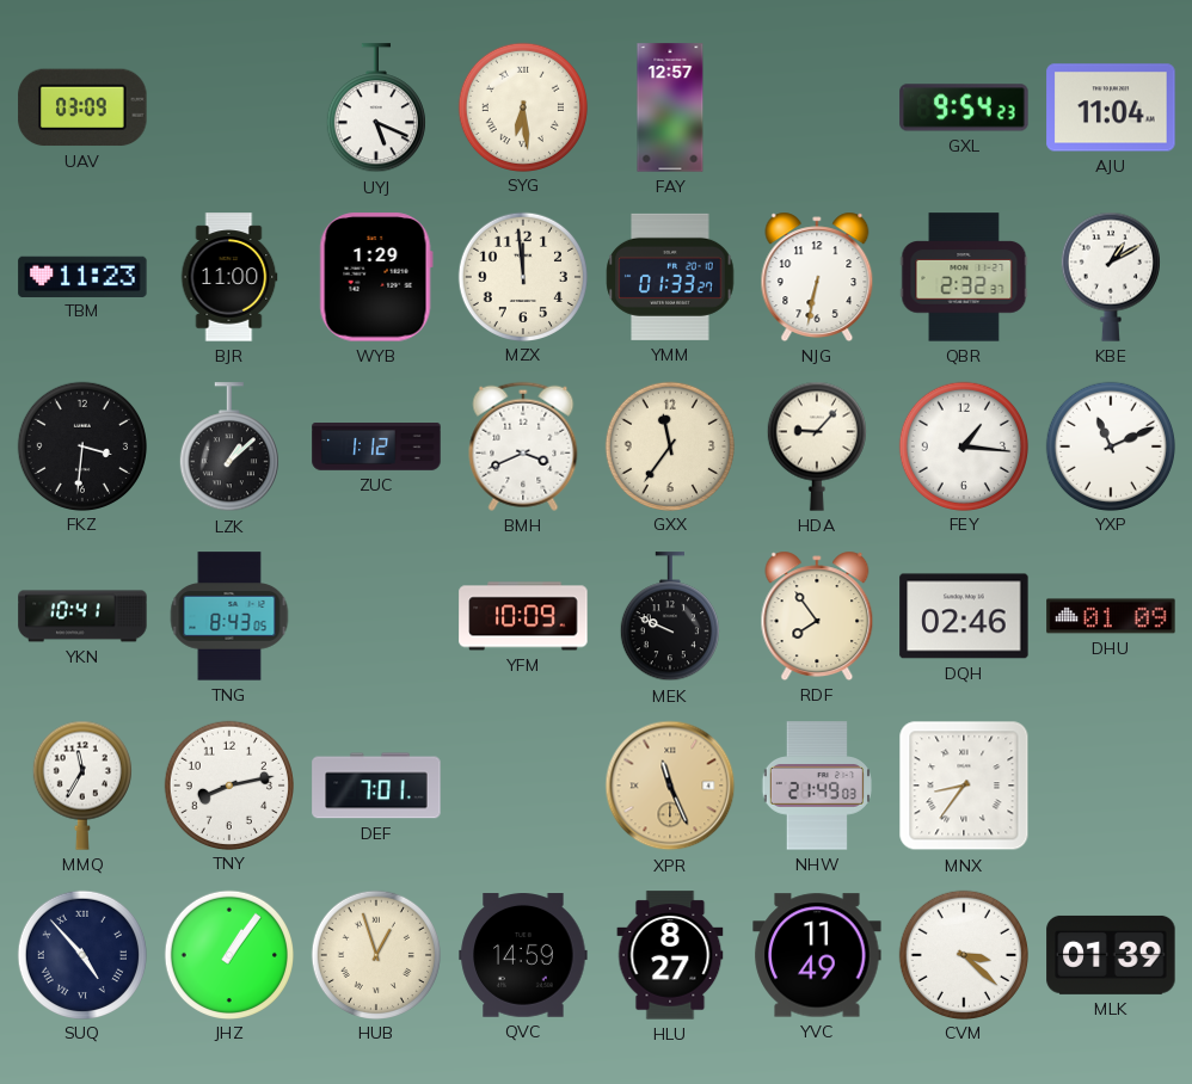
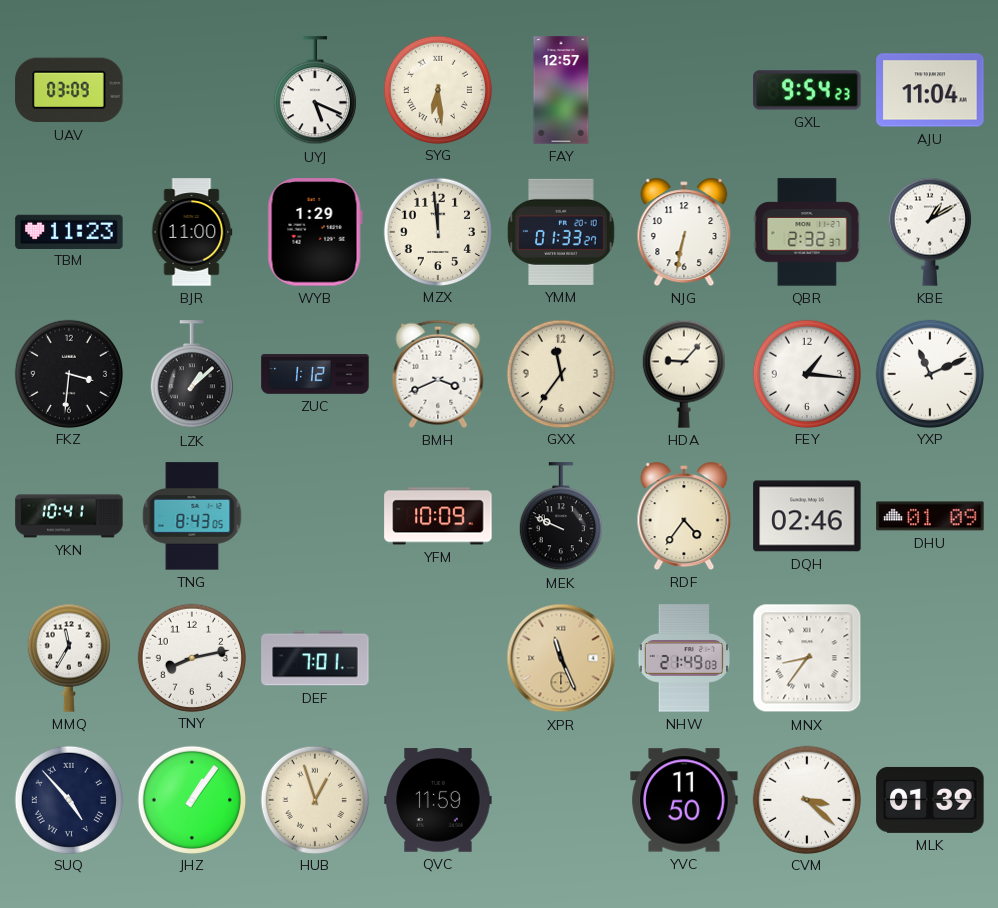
RDF: 7:54 -> 4:36 (684, 516)
QVC: 14:59 -> 11:59 (438, 800)
HLU: 8:27 -> none (670, 955)
YVC: 11:49 -> 11:50 (684, 800)
